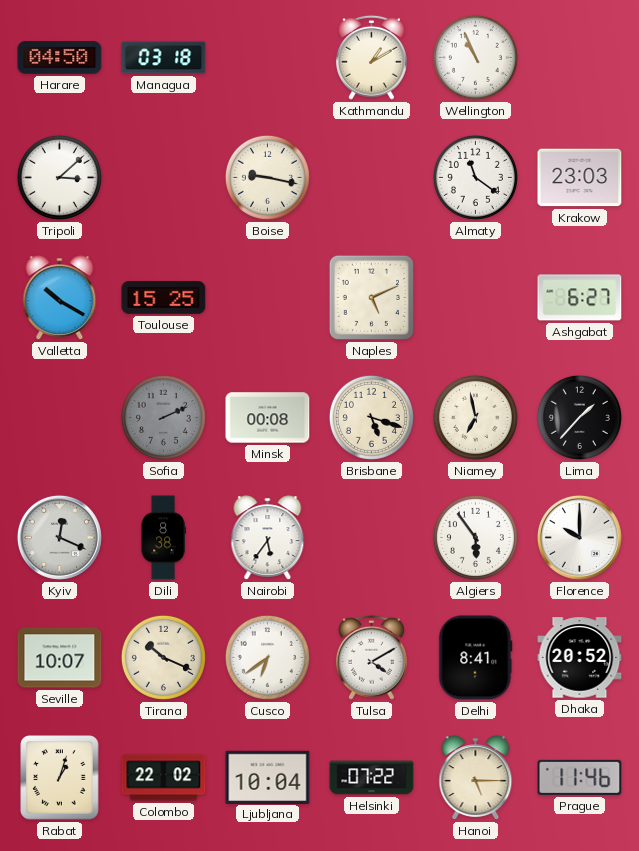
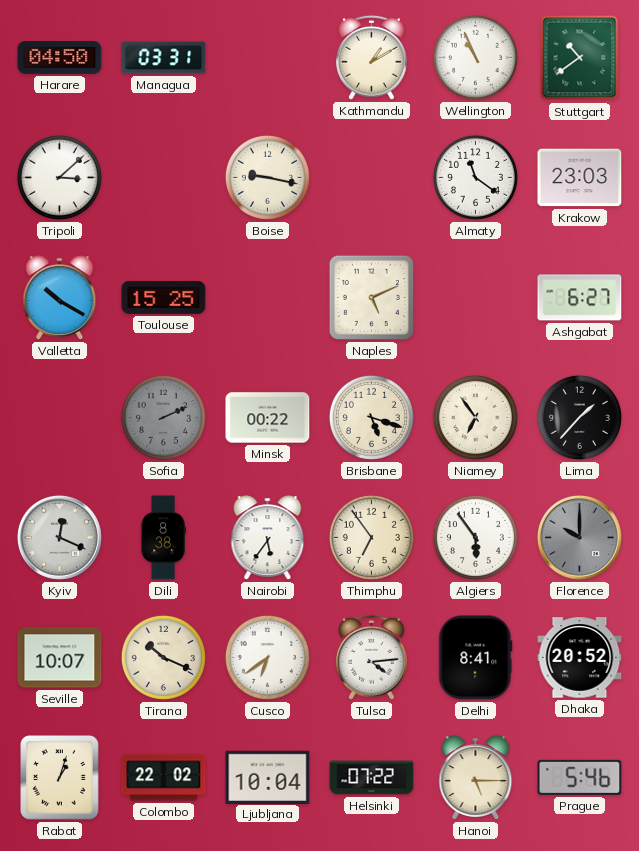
Managua: 03:18 -> 03:31 (164, 58)
Stuttgart: none -> 10:39 (580, 58)
Minsk: 00:08 -> 00:22 (268, 418)
Niamey: 6:58 -> 6:54 (475, 417)
Thimphu: none -> 6:54 (371, 537)
Florence dial: white -> grey (579, 537)
Tulsa: 4:10 -> 4:14 (371, 657)
Prague: 11:46 -> 5:46 (580, 777)
